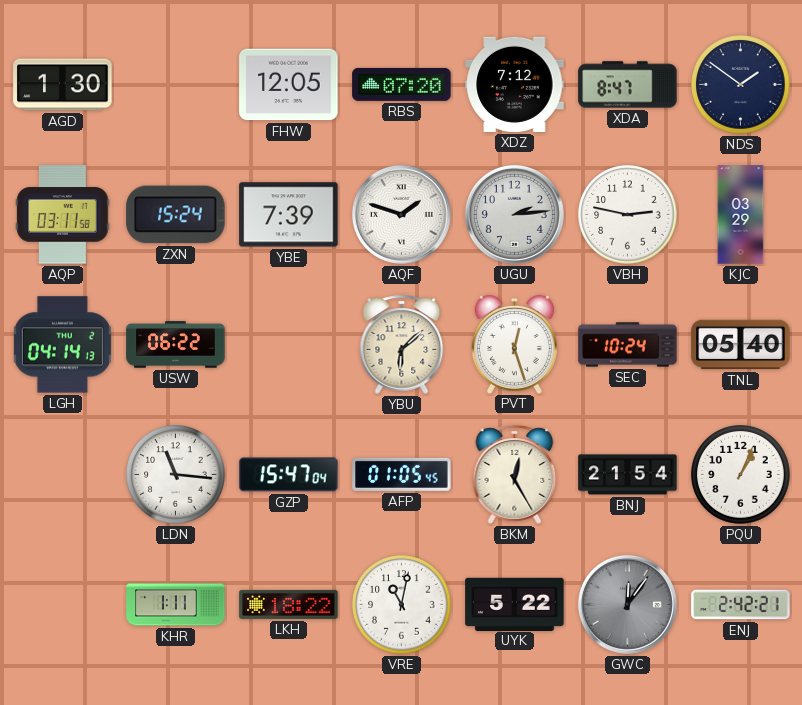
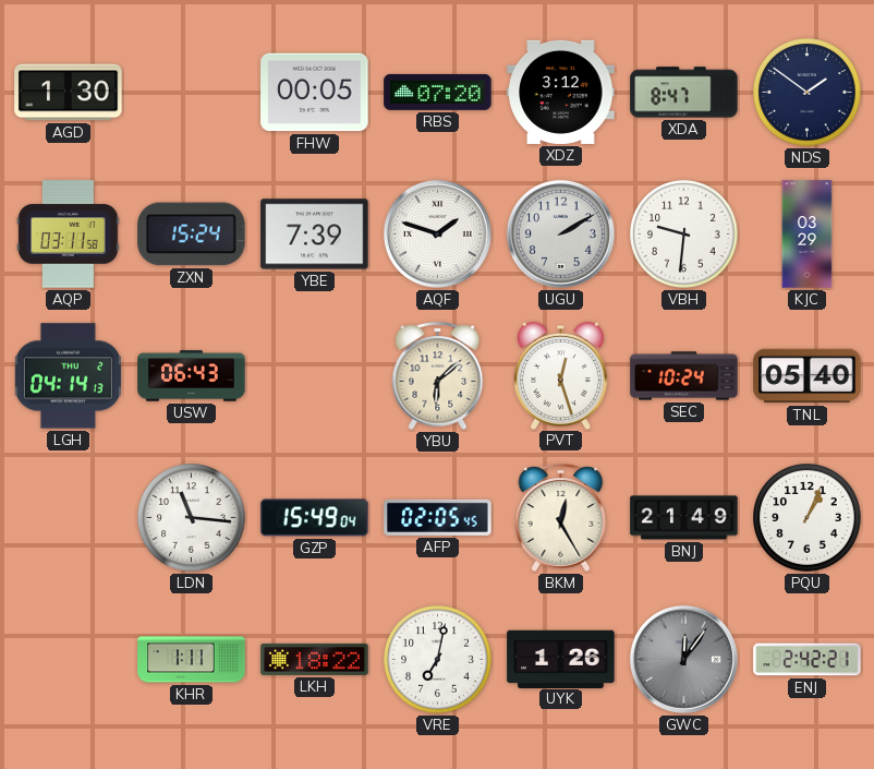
FHW: 12:05 -> 00:05 (315, 93)
XDZ: 7:12 -> 3:12 (561, 92)
UGU: 2:14 -> 2:10 (560, 233)
VBH: 2:47 -> 9:31 (684, 235)
USW: 06:22 -> 06:43 (192, 376)
GZP: 15:47 -> 15:49 (315, 518)
AFP: 01:05 -> 02:05 (438, 517)
BNJ: 21:54 -> 21:49 (684, 518)
VRE: 11:02 -> 7:02 (438, 660)
UYK: 5:22 -> 1:26 (561, 659)
